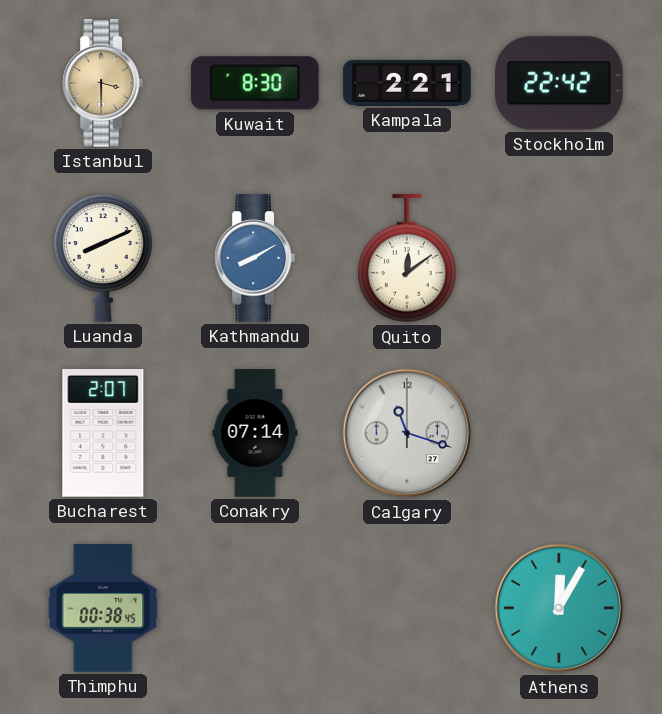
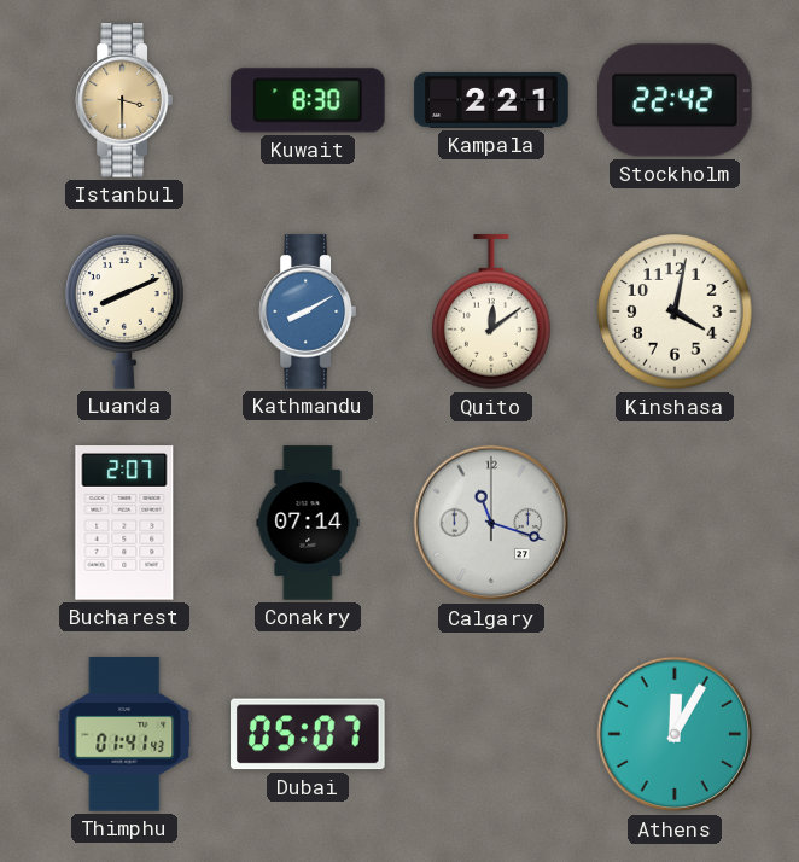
Kinshasa: none -> 4:02 (675, 311)
Thimphu: 00:38 -> 01:41 (124, 734)
Dubai: none -> 05:07 (308, 734)
